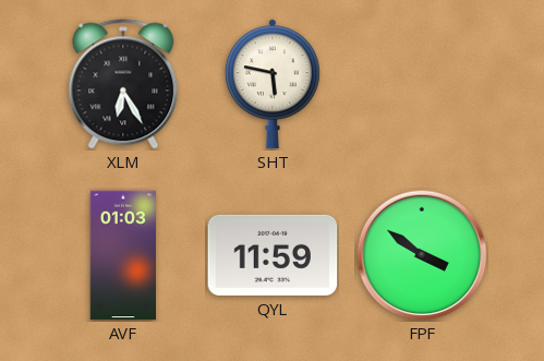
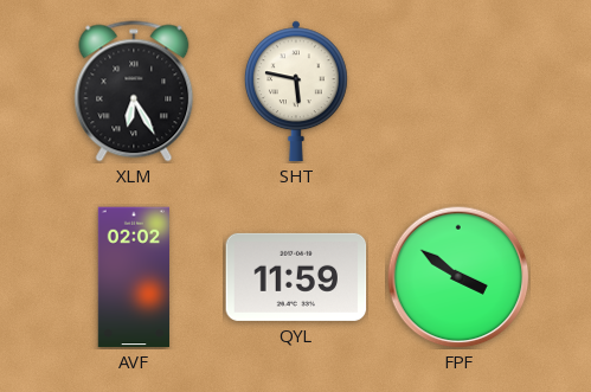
AVF: 01:03 -> 02:02 (133, 277)
